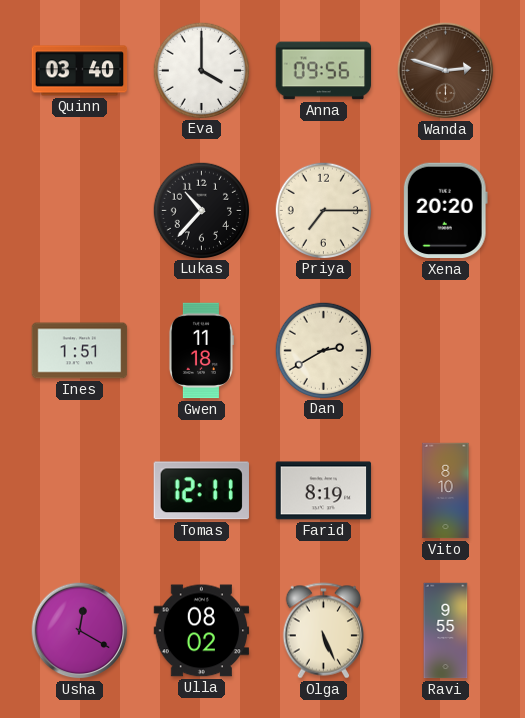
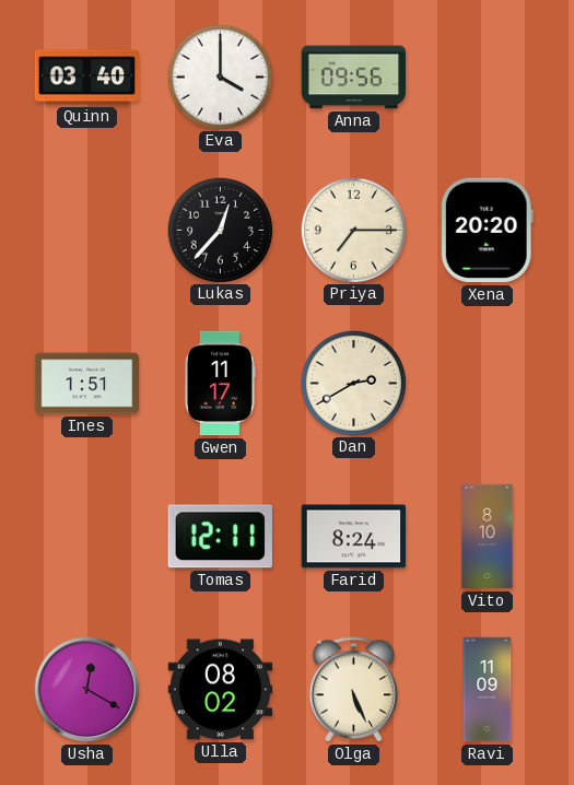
Wanda: 2:48 -> none (446, 71)
Lukas: 10:37 -> 12:37 (220, 230)
Gwen: 11:18 -> 11:17 (220, 384)
Farid: 8:19 -> 8:24 (354, 537)
Ravi: 9:55 -> 11:09 (488, 690)
